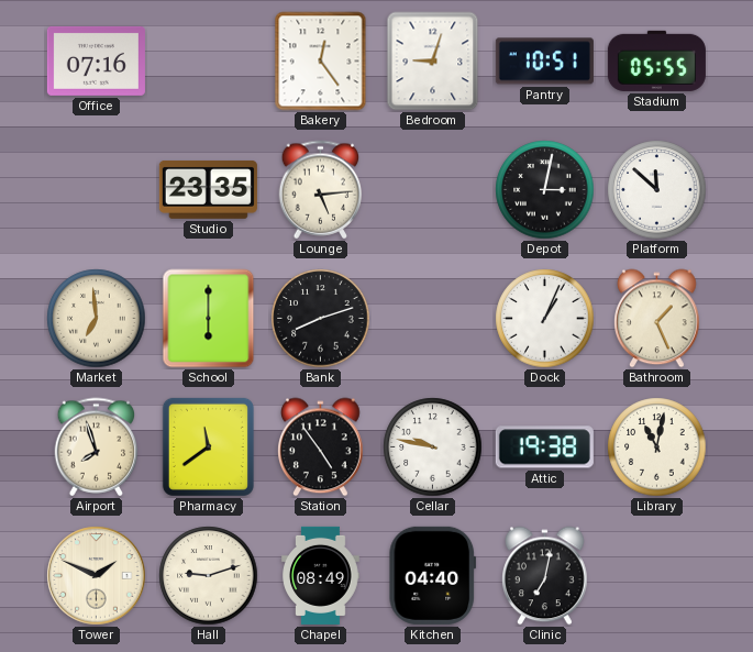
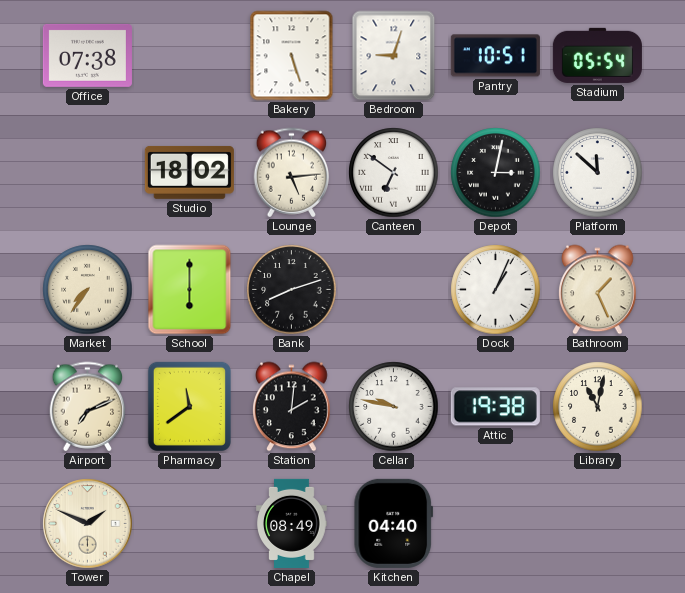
Office: 07:16 -> 07:38 (87, 55)
Bakery: 12:24 -> 5:27 (292, 56)
Stadium: 05:55 -> 05:54 (597, 55)
Studio: 23:35 -> 18:02 (189, 172)
Canteen: none -> 6:51 (394, 173)
Market: 6:59 -> 7:36 (88, 290)
Airport: 7:57 -> 7:11 (88, 407)
Station: 4:54 -> 2:01 (292, 407)
Hall: 9:12 -> none (209, 576)
Clinic: 7:02 -> none (545, 576)
